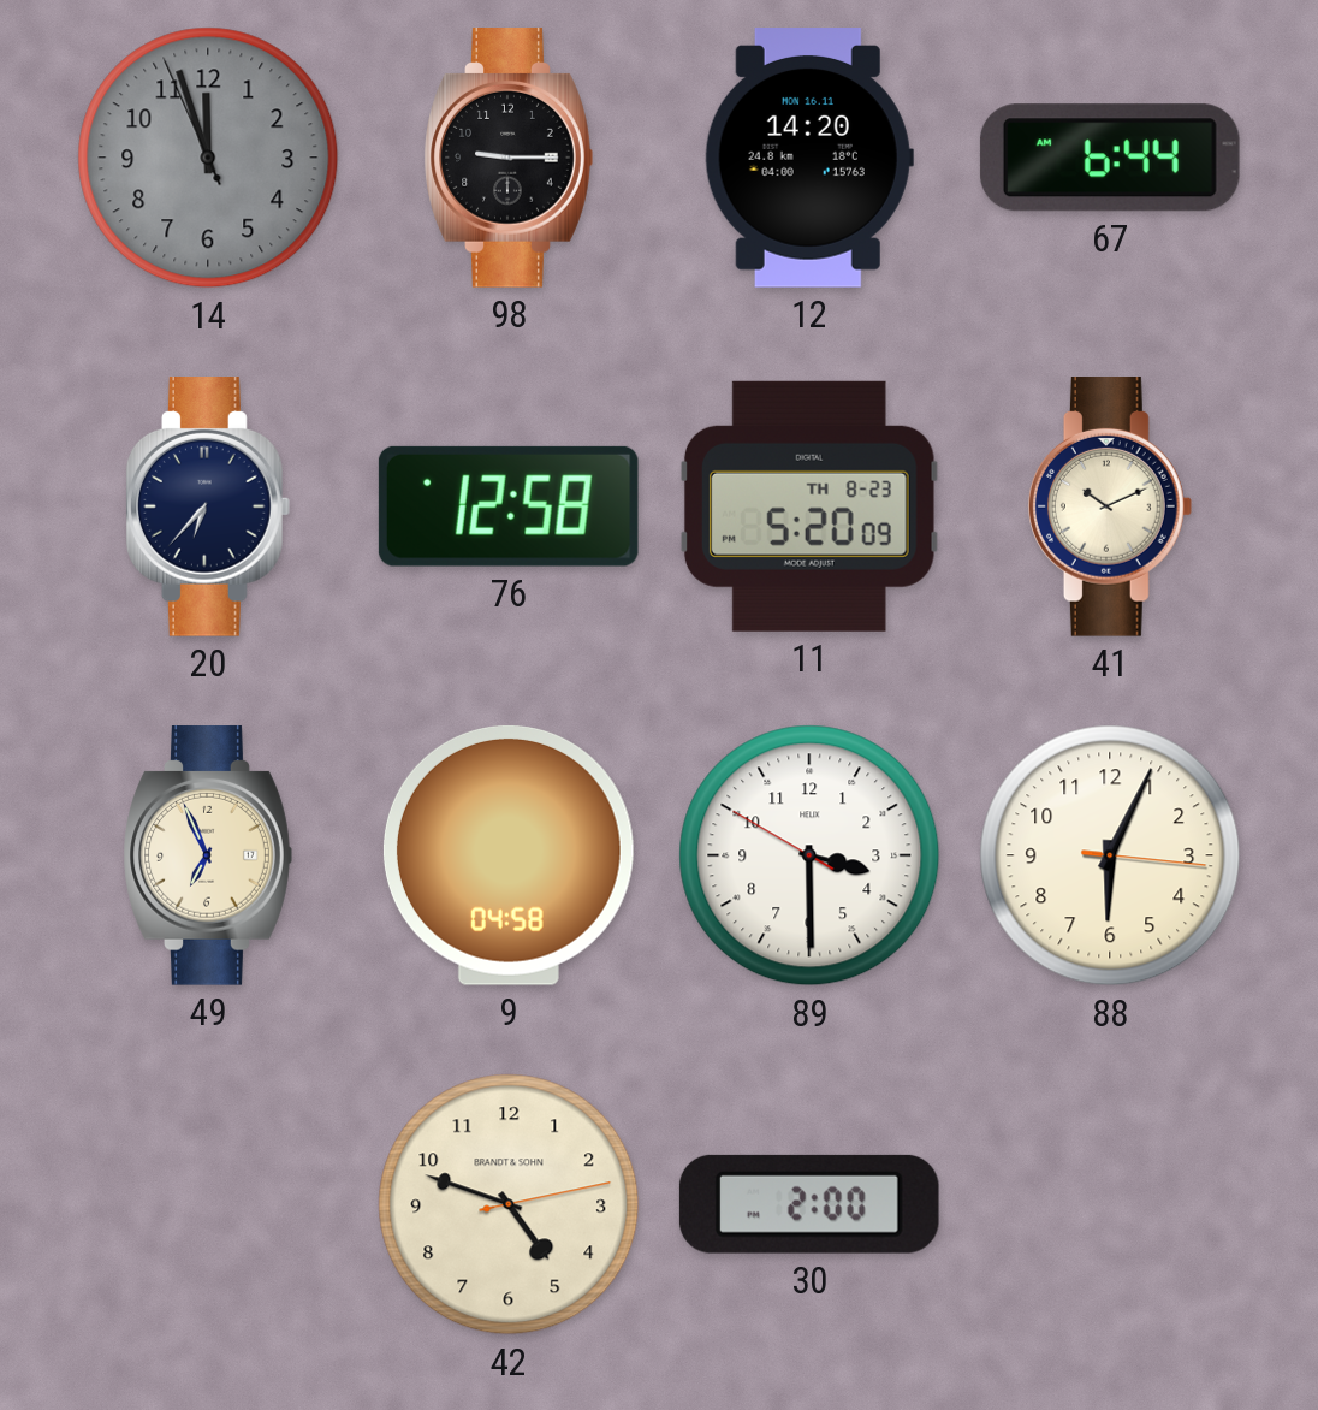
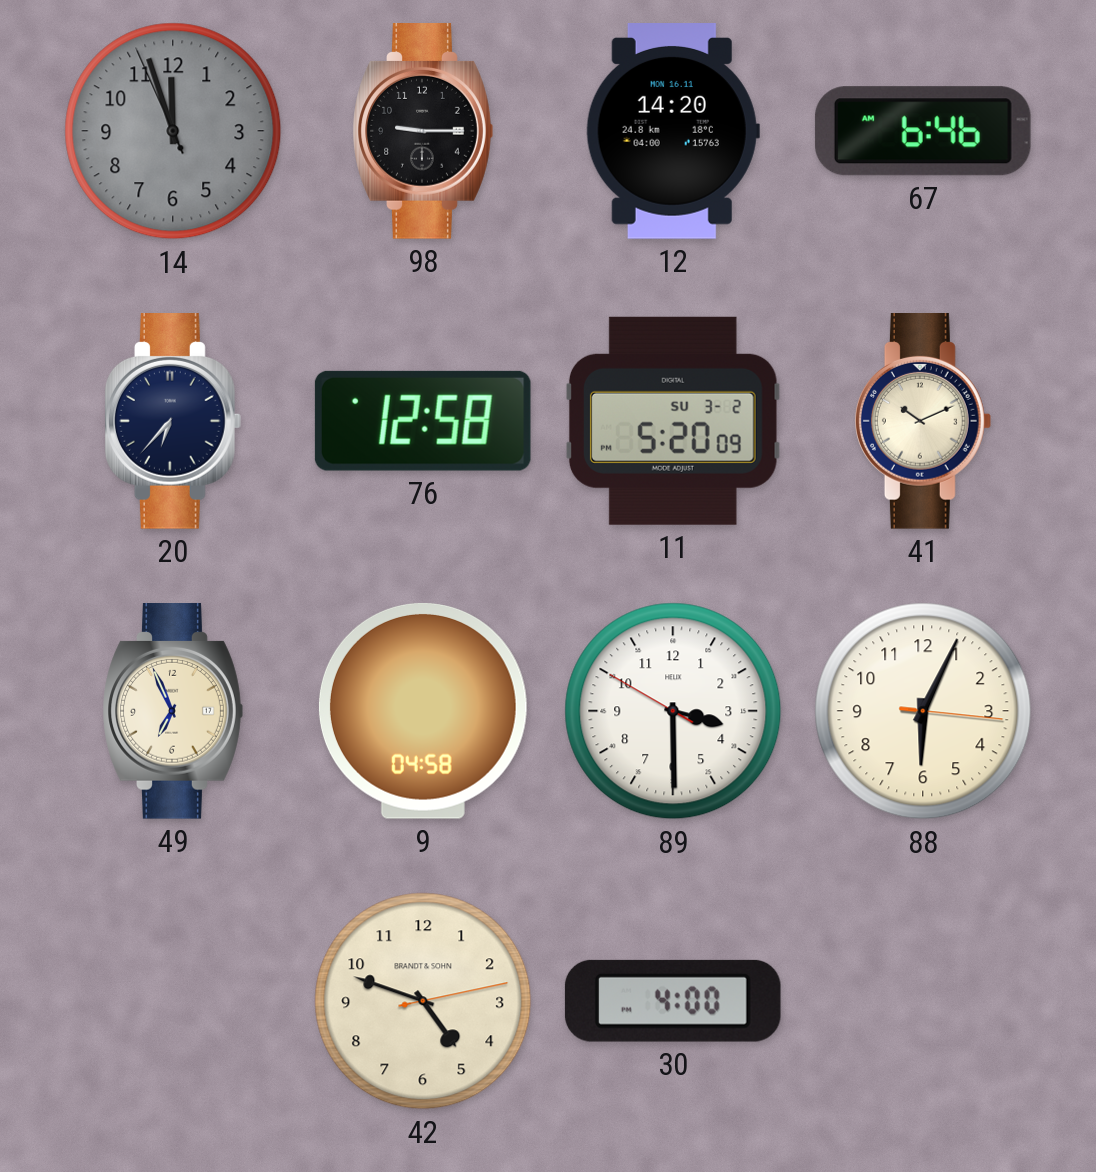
67: 6:44 -> 6:46 (923, 131)
11 date: TH 8-23 -> SU 3-2 (673, 421)
30: 2:00 -> 4:00 (673, 1001)
